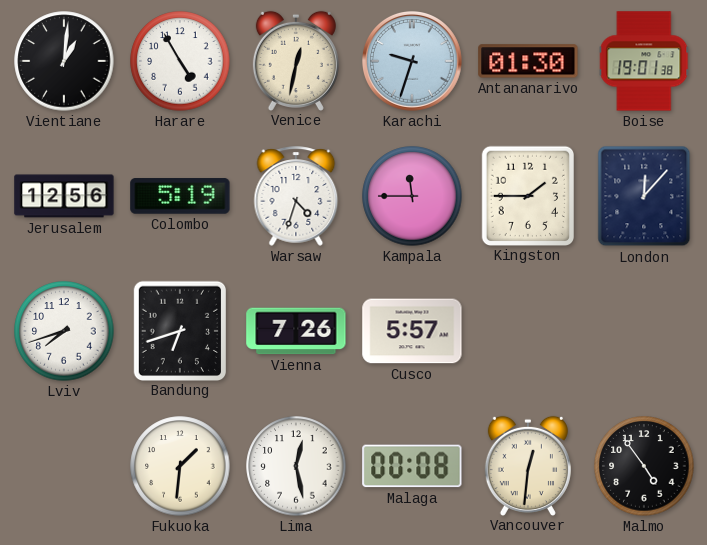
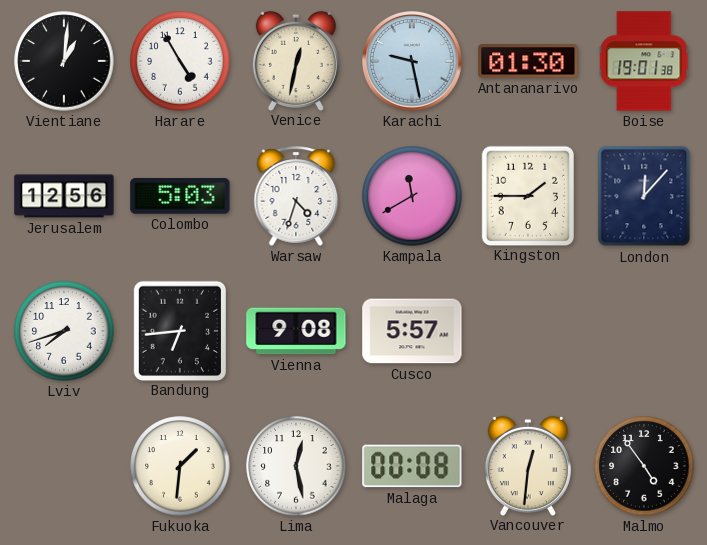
Karachi: 9:33 -> 9:28 (413, 62)
Colombo: 5:19 -> 5:03 (180, 196)
Kampala: 11:45 -> 11:40 (412, 196)
Bandung: 6:42 -> 6:44 (179, 330)
Vienna: 7:26 -> 9:08 (296, 331)
